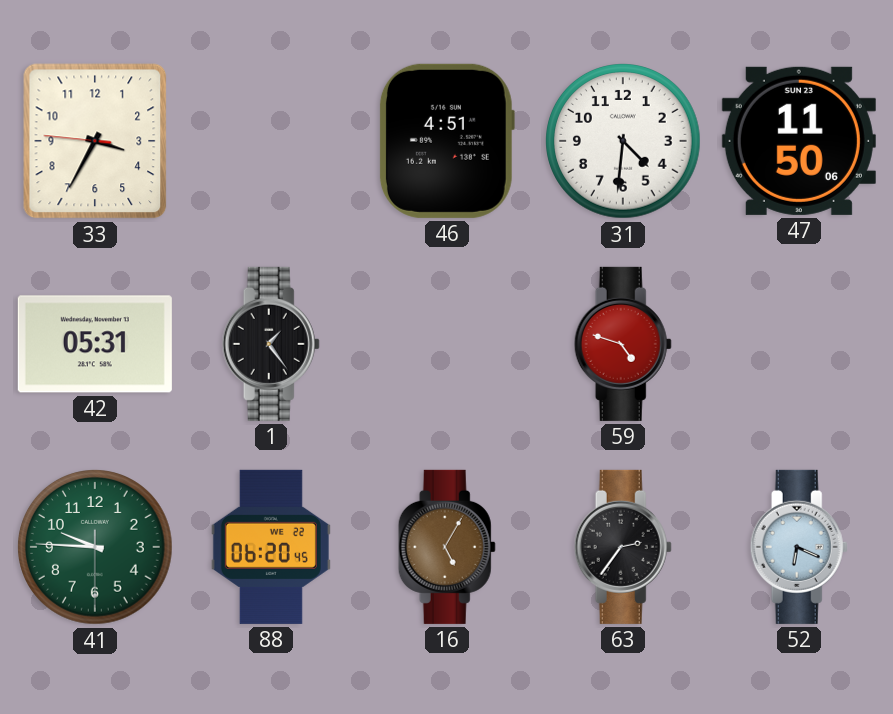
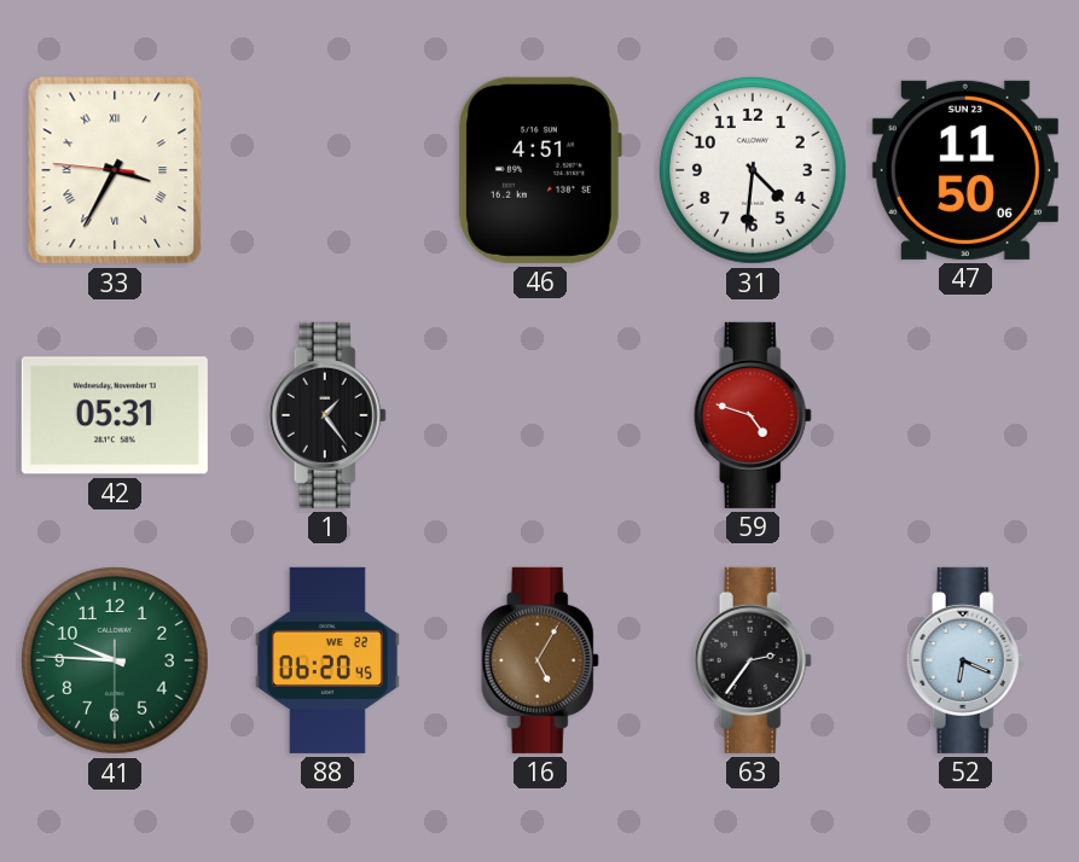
33 numerals: Arabic -> Roman (115, 170)
